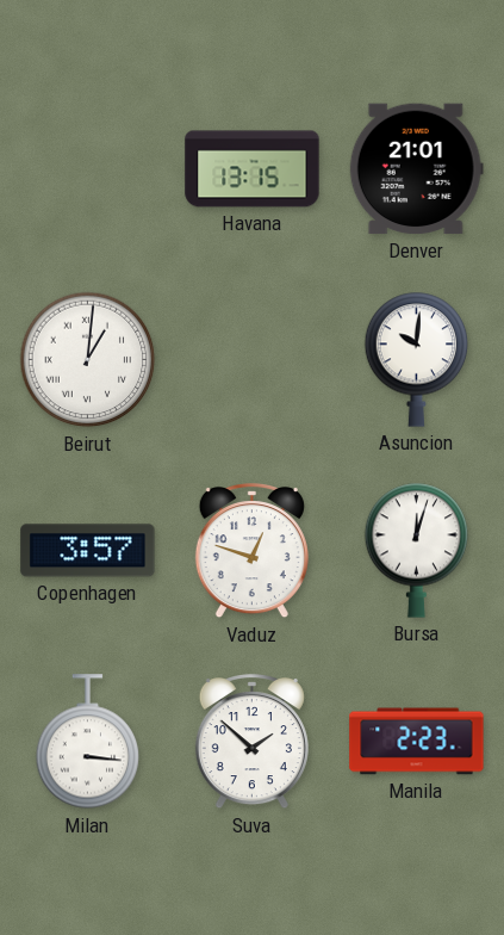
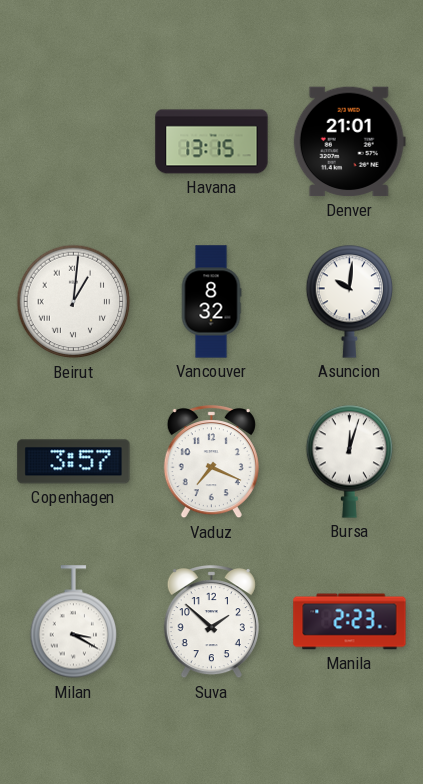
Vancouver: none -> 8:32 (211, 302)
Vaduz: 12:48 -> 7:19 (211, 463)
Milan: 3:16 -> 3:20 (74, 622)
